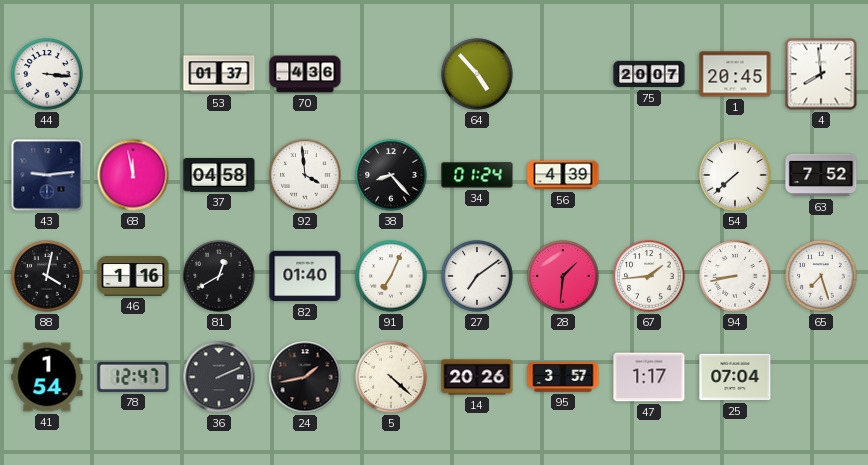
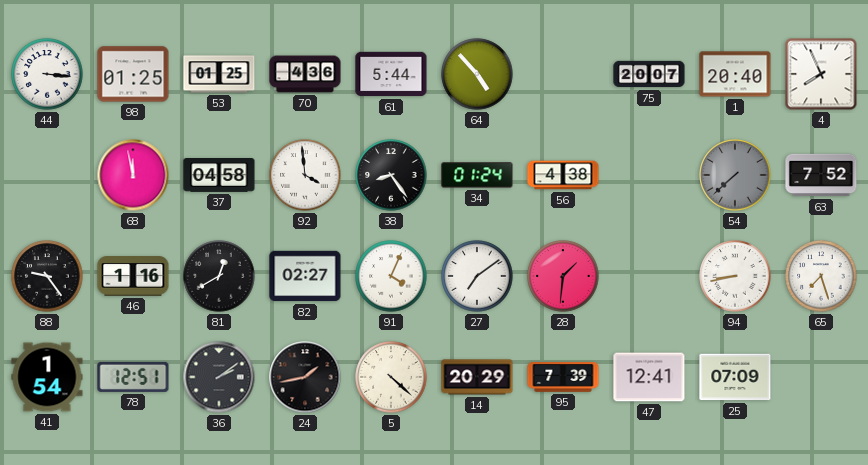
98: none -> 01:25 (133, 74)
53: 01:37 -> 01:25 (219, 74)
61: none -> 5:44 (391, 74)
1: 20:45 -> 20:40 (735, 74)
4: 7:59 -> 7:56 (821, 74)
43: 9:14 -> none (47, 175)
38: 8:23 -> 8:24 (391, 175)
56: 4:39 -> 4:38 (563, 175)
54 dial: white -> grey (735, 175)
88: 4:02 -> 9:24 (47, 276)
82: 01:40 -> 02:27 (305, 276)
91: 7:04 -> 4:04 (391, 276)
67: 1:44 -> none (649, 276)
78: 12:47 -> 12:51 (133, 377)
36: 2:11 -> 2:09 (219, 377)
14: 20:26 -> 20:29 (477, 377)
95: 3:57 -> 7:39 (563, 377)
47: 1:17 -> 12:41 (649, 377)
25: 07:04 -> 07:09 (735, 377)
